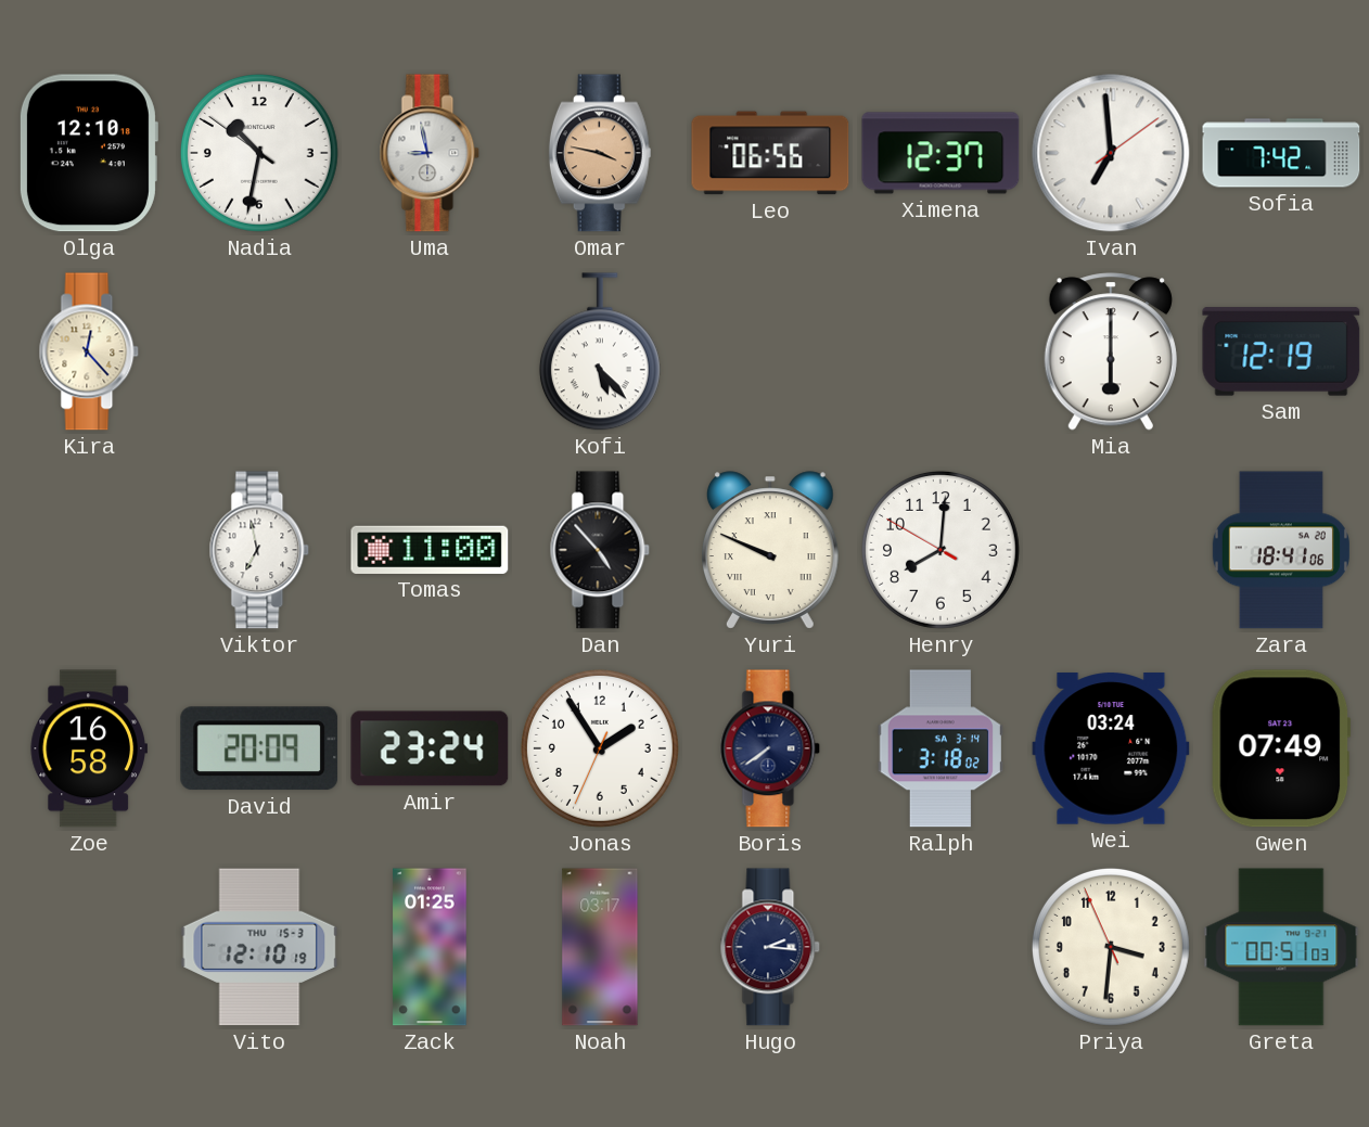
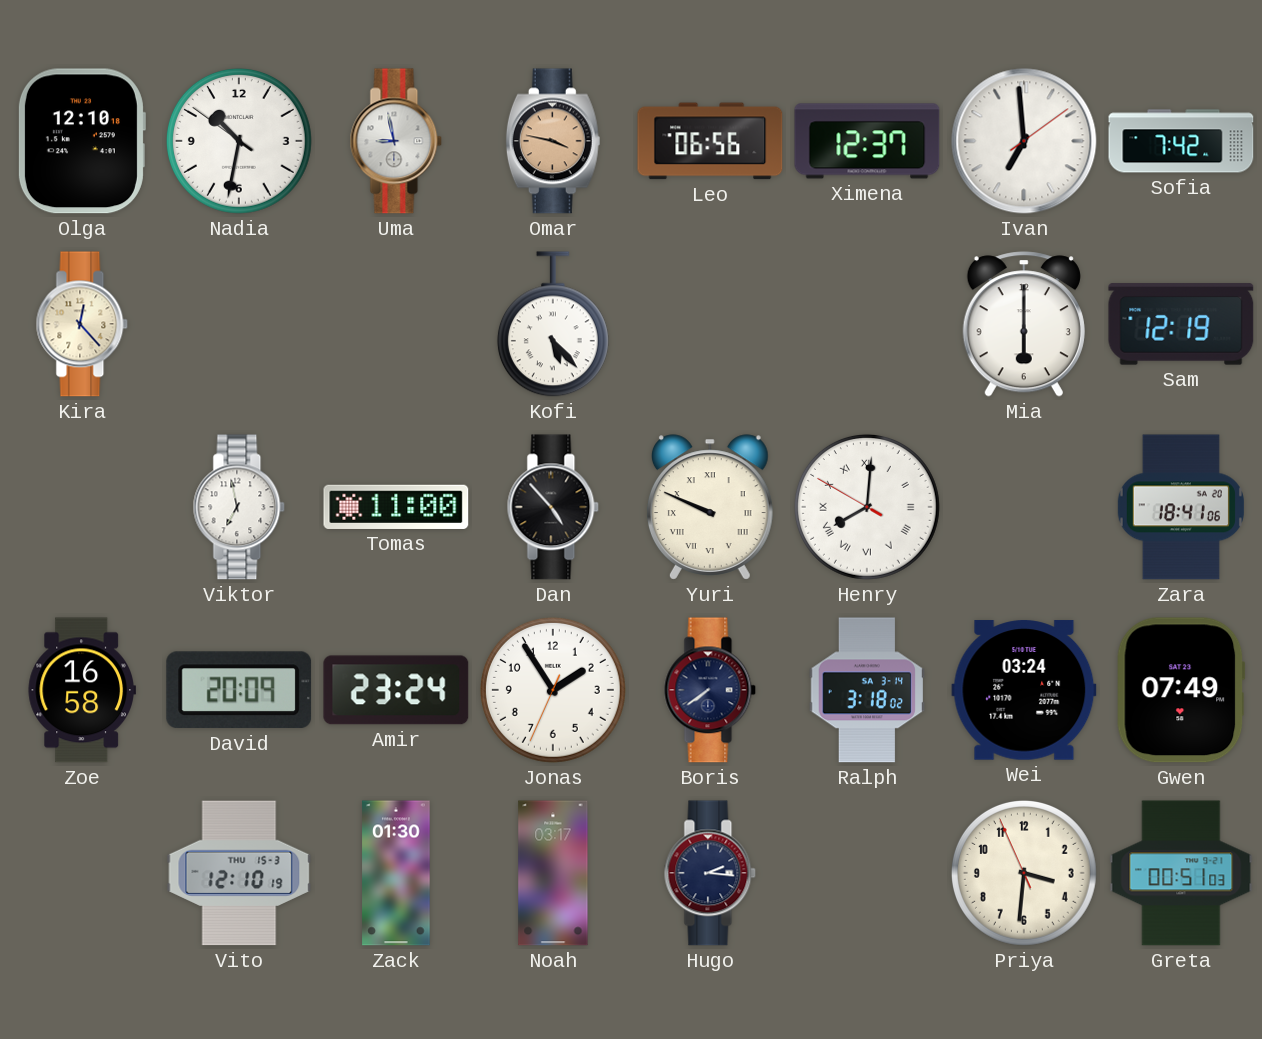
Henry numerals: Arabic -> Roman (867, 507)
Zack: 01:25 -> 01:30 (396, 873)
